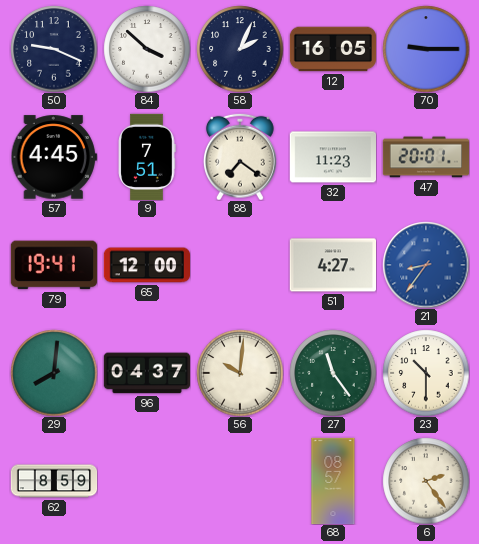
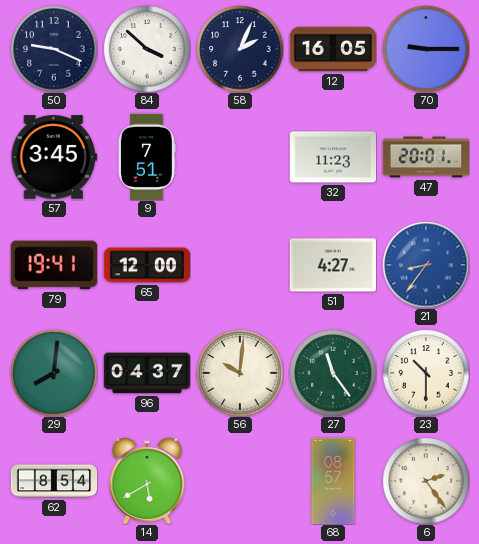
57: 4:45 -> 3:45 (54, 157)
88: 7:21 -> none (240, 157)
62: 8:59 -> 8:54 (54, 481)
14: none -> 5:40 (147, 481)
